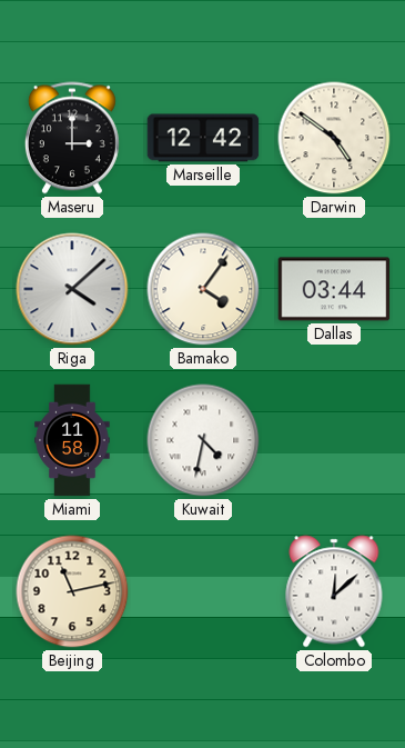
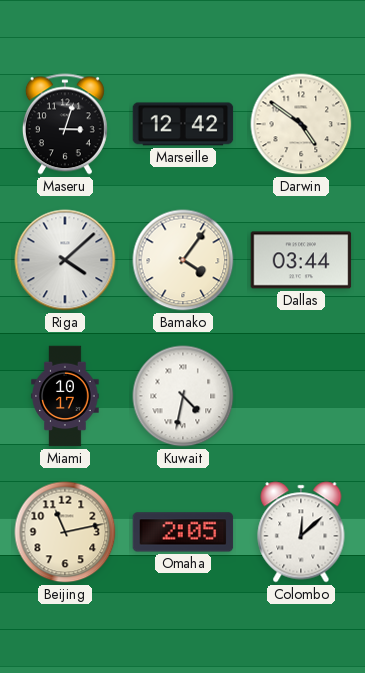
Maseru: 3:00 -> 3:03 (65, 124)
Miami: 11:58 -> 10:17 (65, 396)
Omaha: none -> 2:05 (183, 532)
